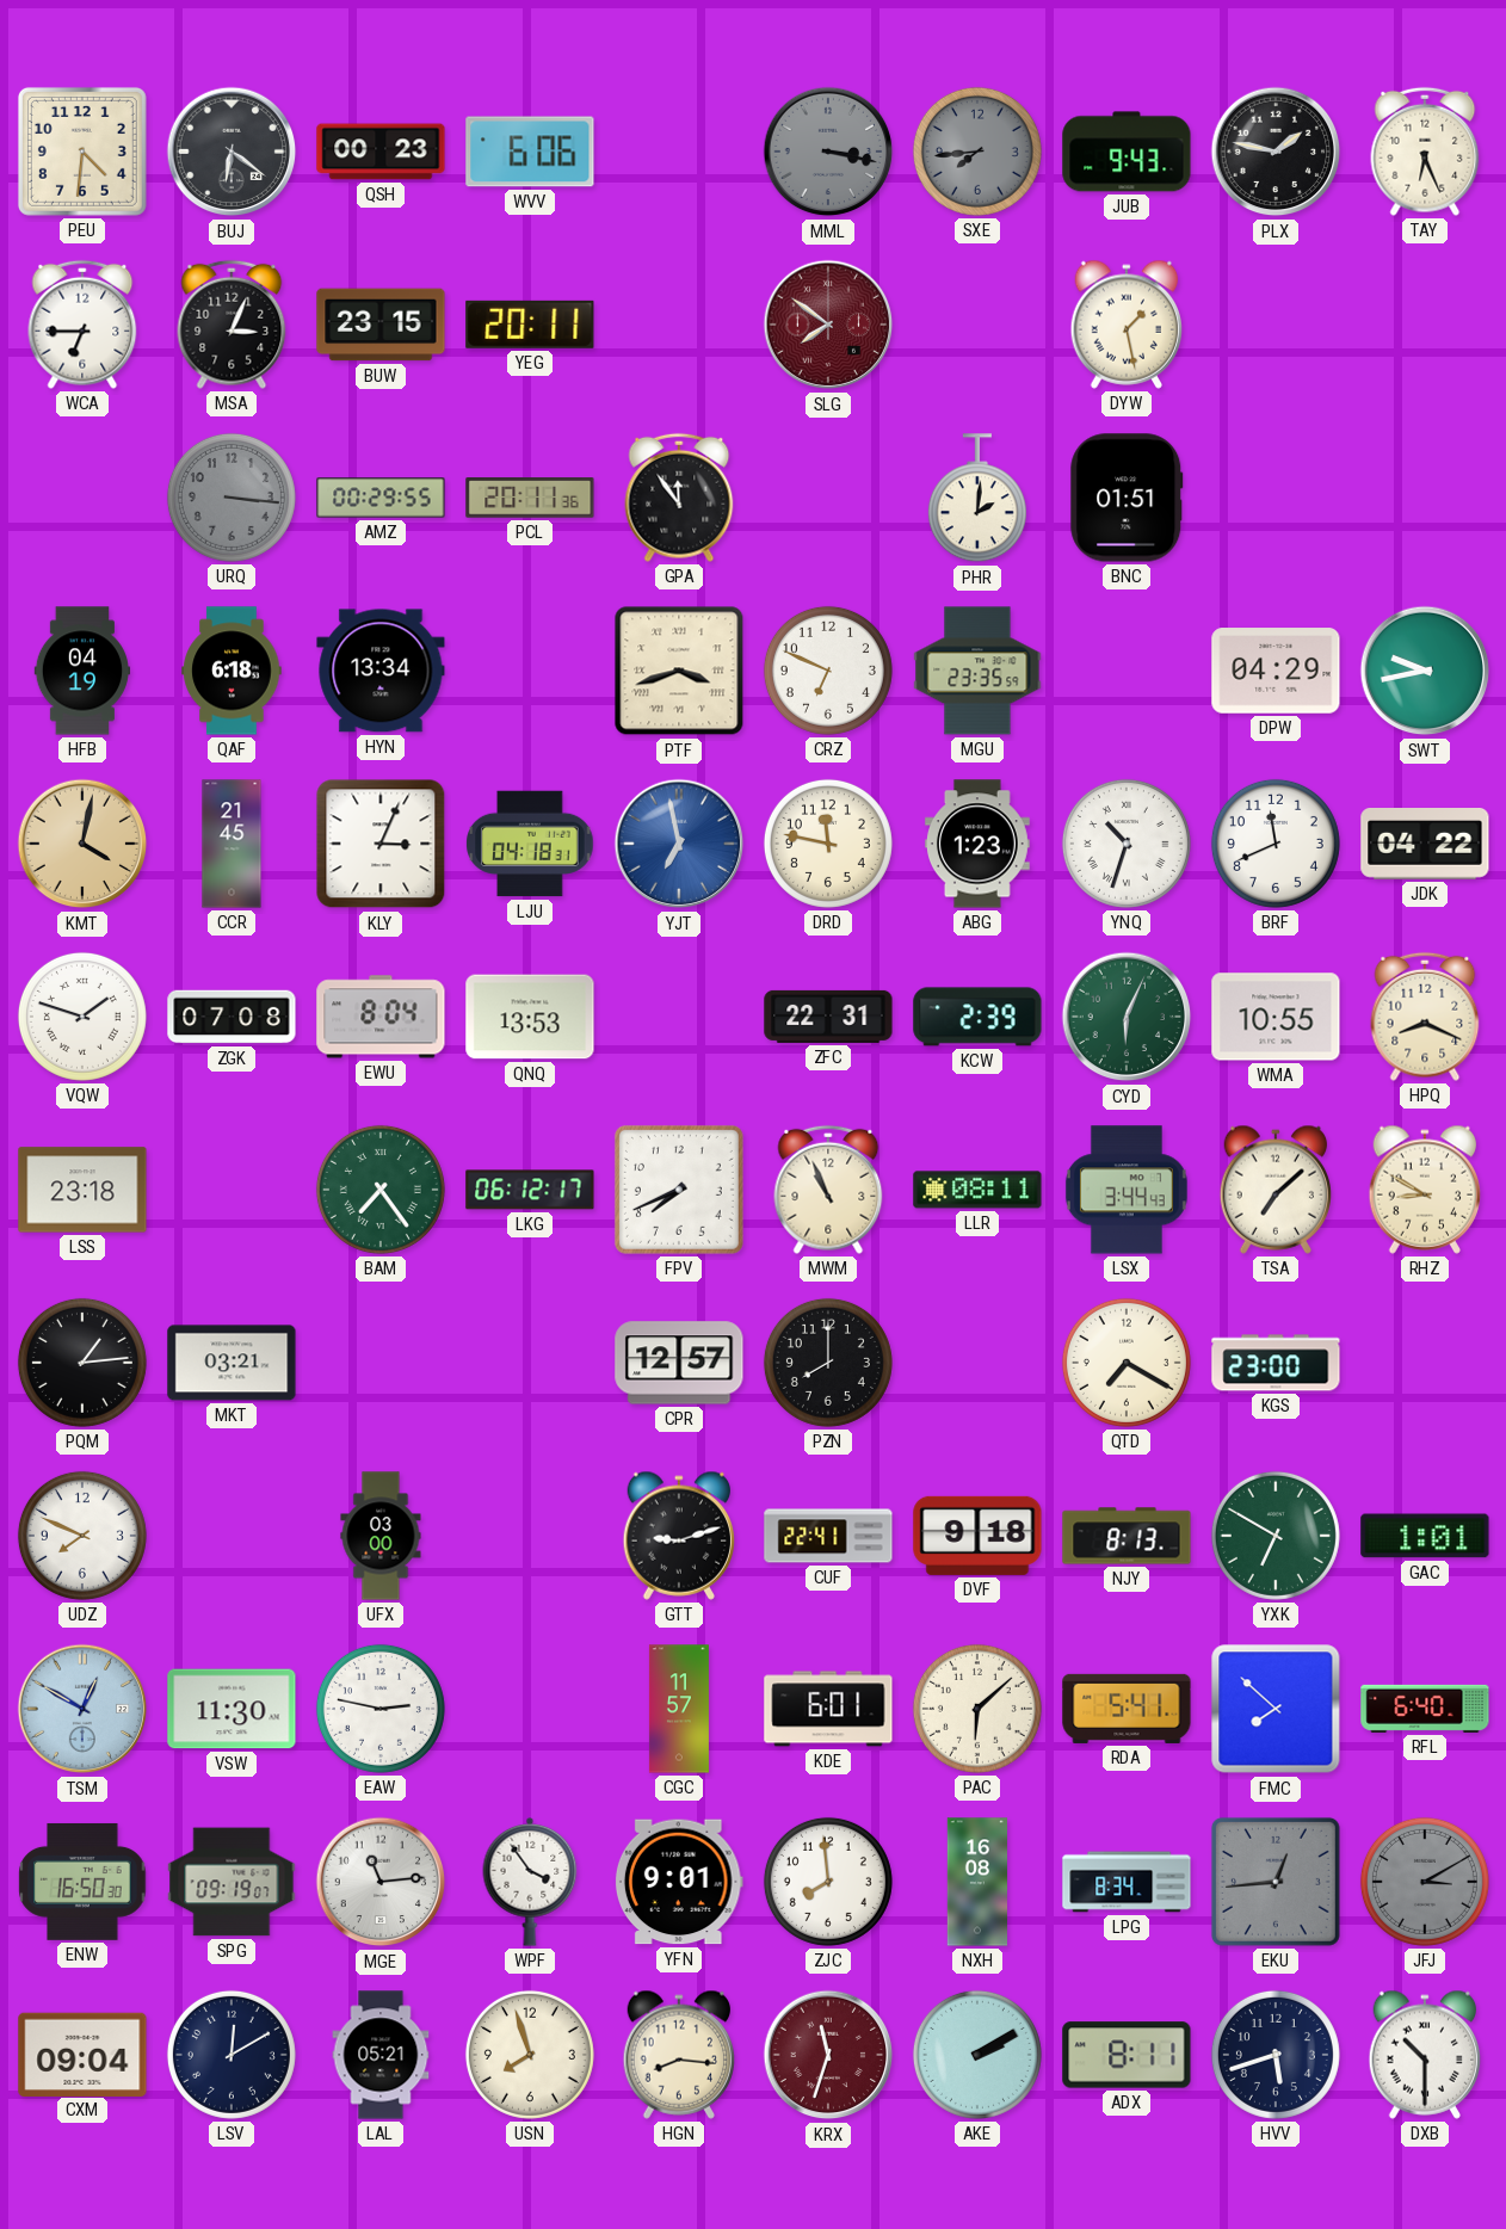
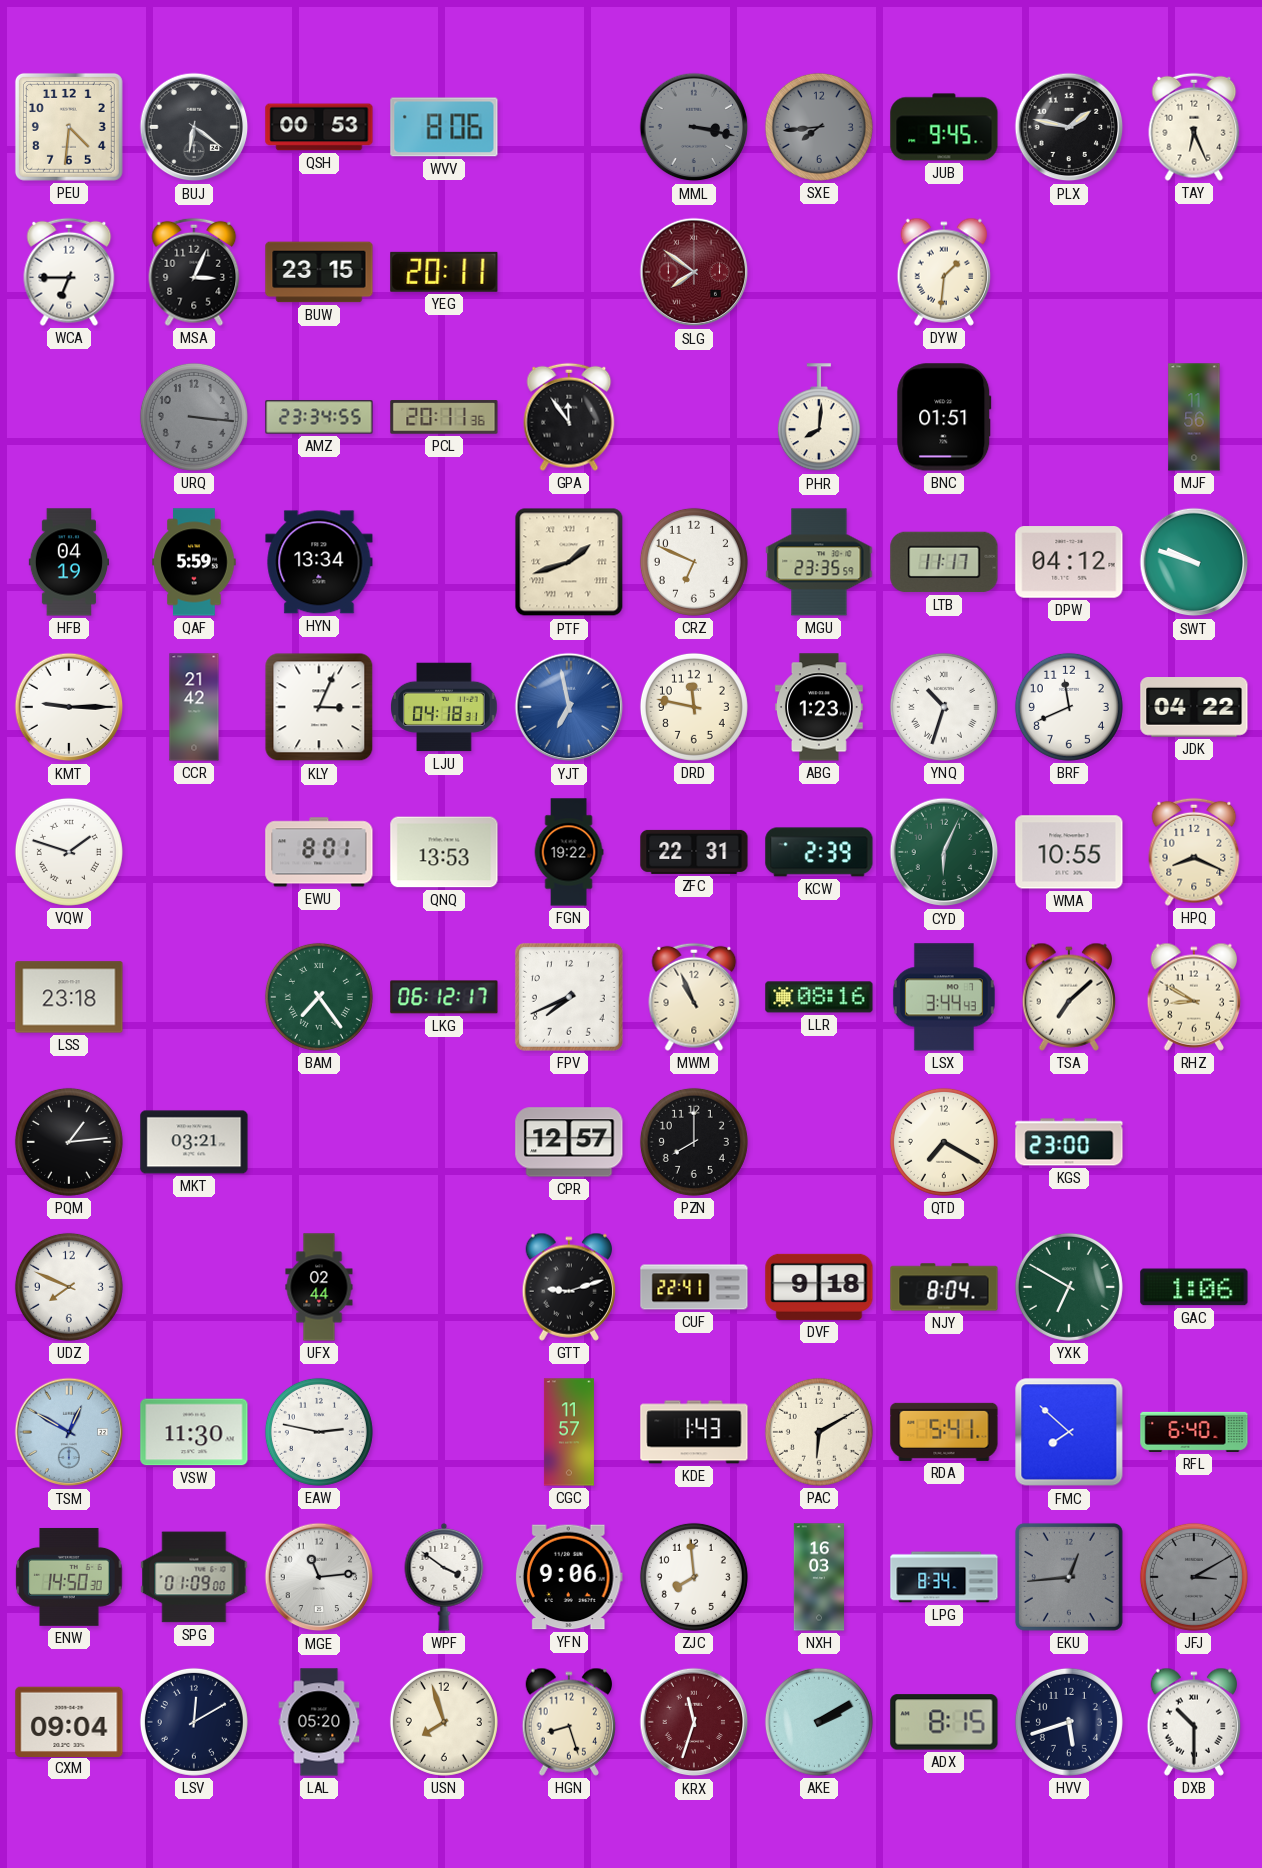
QSH: 00:23 -> 00:53 (319, 127)
WVV: 6:06 -> 8:06 (444, 127)
JUB: 9:43 -> 9:45 (944, 127)
DYW: 1:28 -> 1:31 (944, 272)
AMZ: 00:29 -> 23:34 (319, 417)
PHR: 2:01 -> 8:01 (819, 418)
MJF: none -> 11:56 (1194, 417)
QAF: 6:18 -> 5:59 (194, 562)
PTF: 3:42 -> 1:42 (569, 562)
LTB: none -> 11:17 (944, 562)
DPW: 04:29 -> 04:12 (1069, 562)
SWT: 9:43 -> 9:48 (1194, 562)
KMT: 4:02 -> 9:15 (69, 707)
KMT dial: champagne -> white (69, 707)
CCR: 21:45 -> 21:42 (194, 707)
ZGK: 07:08 -> none (232, 1017)
EWU: 8:04 -> 8:01 (319, 852)
FGN: none -> 19:22 (569, 852)
LLR: 08:11 -> 08:16 (819, 997)
UFX: 03:00 -> 02:44 (319, 1287)
NJY: 8:13 -> 8:04 (944, 1287)
GAC: 1:01 -> 1:06 (1194, 1287)
KDE: 6:01 -> 1:43 (694, 1432)
PAC: 6:08 -> 6:10 (819, 1432)
ENW: 16:50 -> 14:50 (69, 1577)
SPG: 09:19 -> 01:09 (194, 1577)
WPF: 3:54 -> 3:51 (444, 1578)
YFN: 9:01 -> 9:06 (569, 1577)
NXH: 16:08 -> 16:03 (819, 1577)
LAL: 05:21 -> 05:20 (319, 1722)
HGN: 8:16 -> 8:27 (569, 1722)
ADX: 8:11 -> 8:15 (944, 1722)
